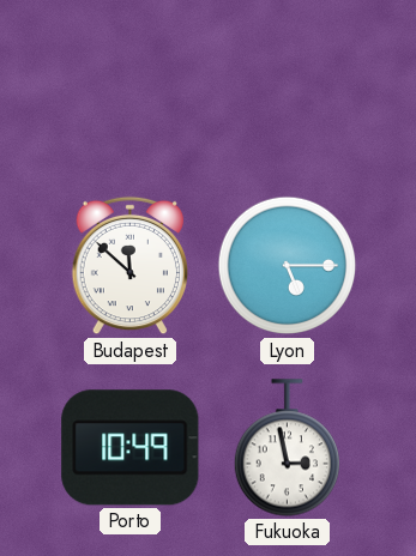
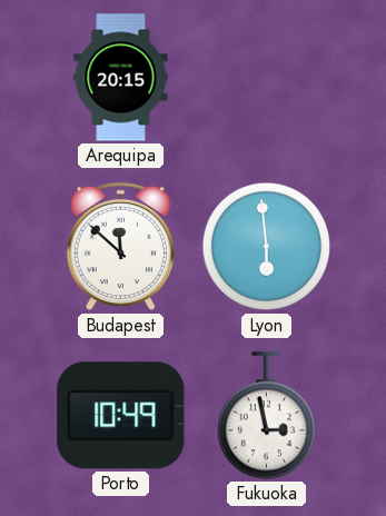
Arequipa: none -> 20:15 (121, 78)
Lyon: 5:15 -> 5:59 (267, 247)
